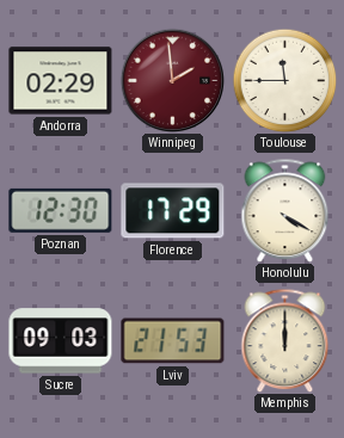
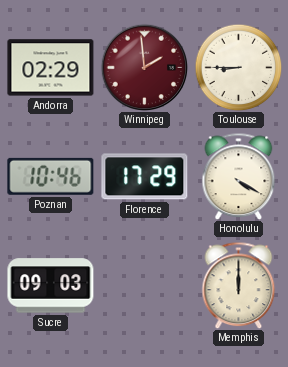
Toulouse: 11:45 -> 8:45 (238, 67)
Poznan: 12:30 -> 10:46 (51, 176)
Lviv: 21:53 -> none (173, 341)
